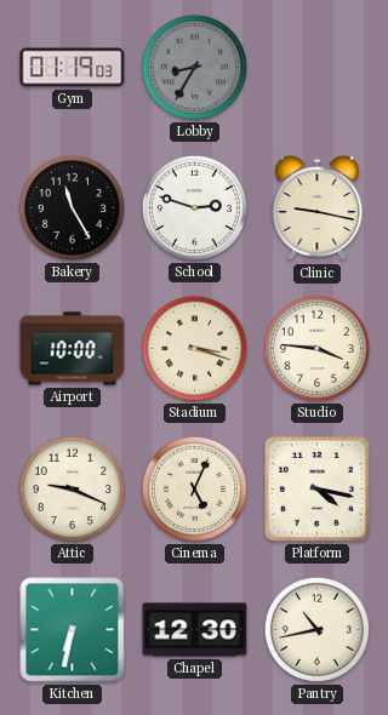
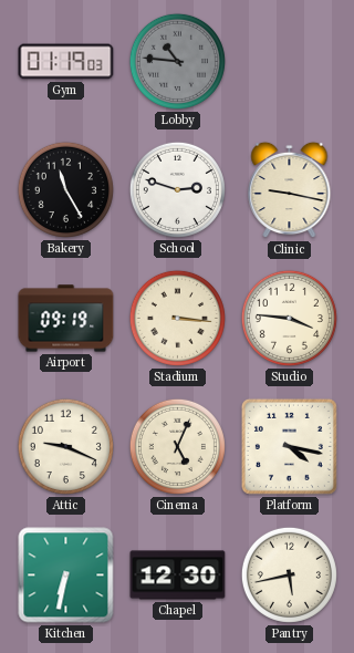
Lobby: 8:35 -> 10:46 (177, 61)
Airport: 10:00 -> 09:19 (66, 319)
Stadium: 3:18 -> 3:16 (177, 318)
Pantry: 10:43 -> 5:43 (289, 574)
